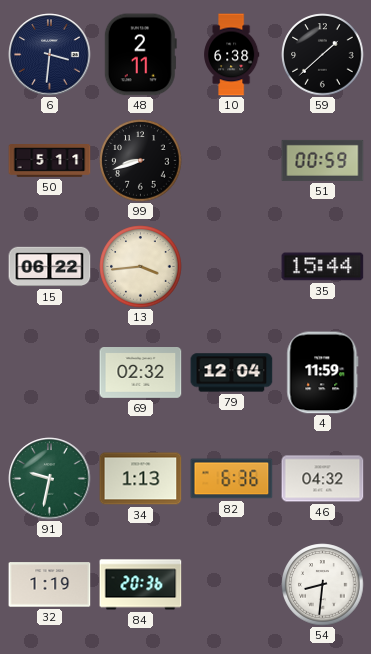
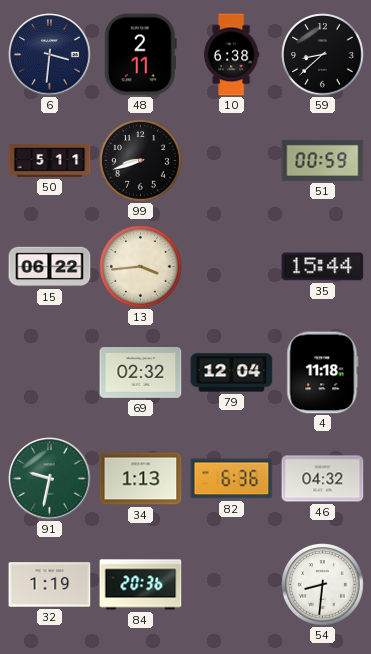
59: 1:38 -> 8:38 (323, 55)
4: 11:59 -> 11:18 (323, 373)
